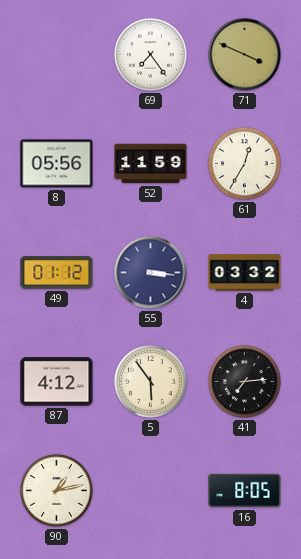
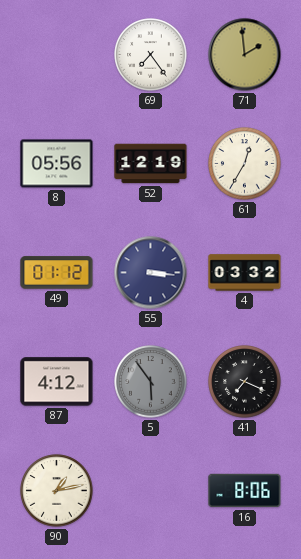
71: 3:49 -> 1:59 (245, 55)
52: 11:59 -> 12:19 (151, 164)
5 dial: cream -> grey (151, 382)
41: 7:14 -> 7:19 (245, 382)
16: 8:05 -> 8:06 (245, 491)
